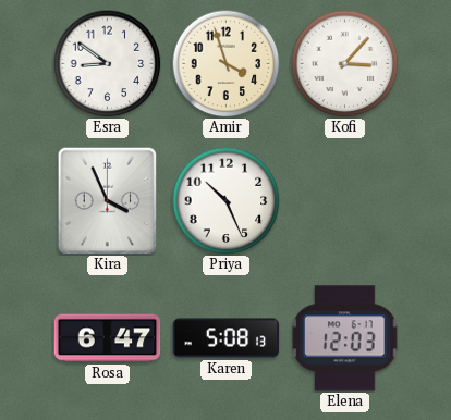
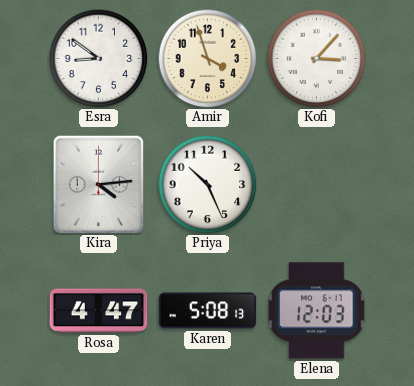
Kira: 3:56 -> 4:14 (99, 184)
Rosa: 6:47 -> 4:47 (99, 311)
